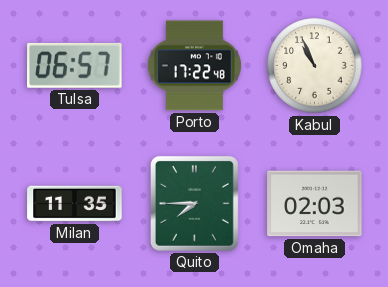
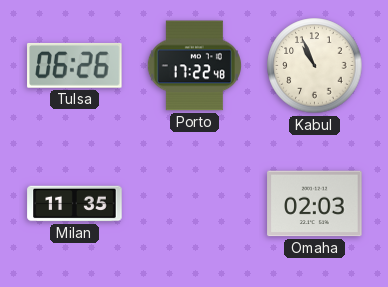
Tulsa: 06:57 -> 06:26 (75, 65)
Quito: 7:45 -> none (194, 203)
